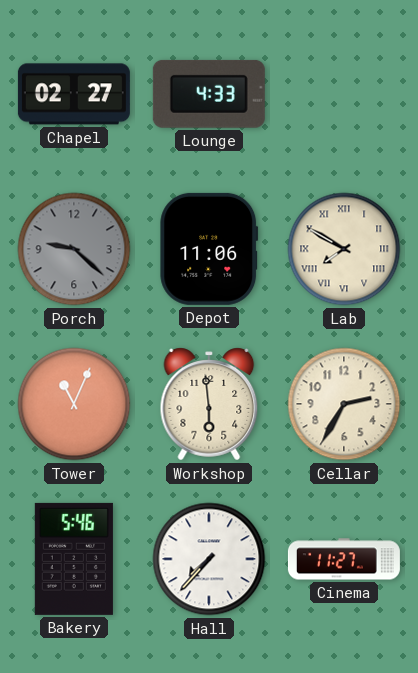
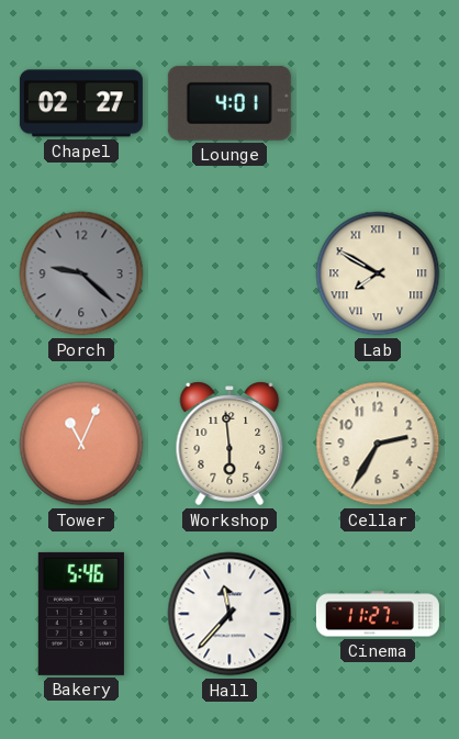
Lounge: 4:33 -> 4:01 (229, 103)
Depot: 11:06 -> none (209, 249)
Hall: 7:37 -> 11:37 (229, 614)
